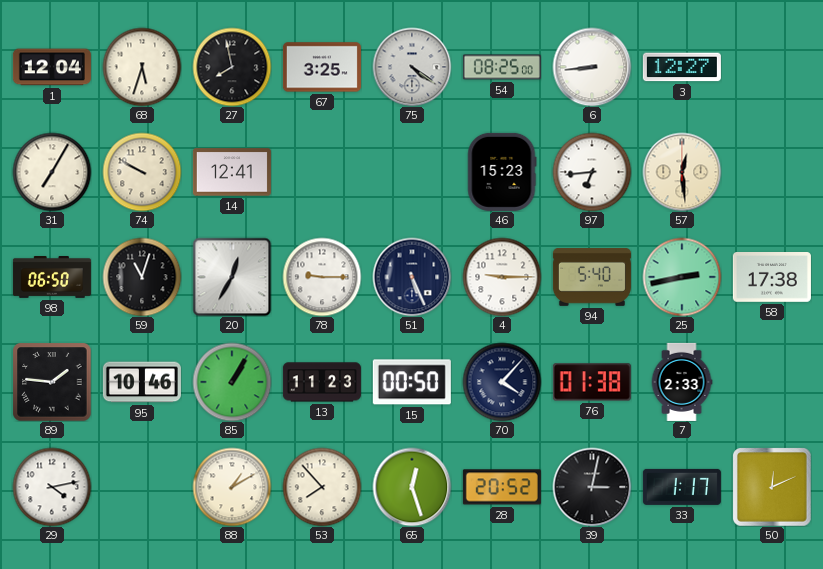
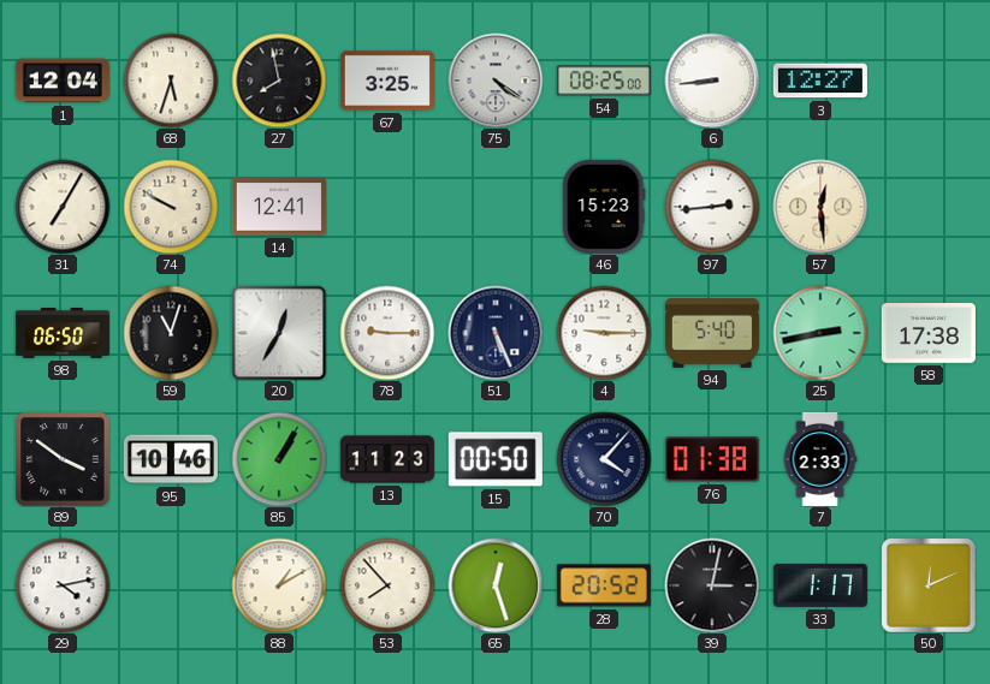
97: 6:44 -> 2:44 (712, 207)
89: 1:46 -> 3:51 (63, 459)
